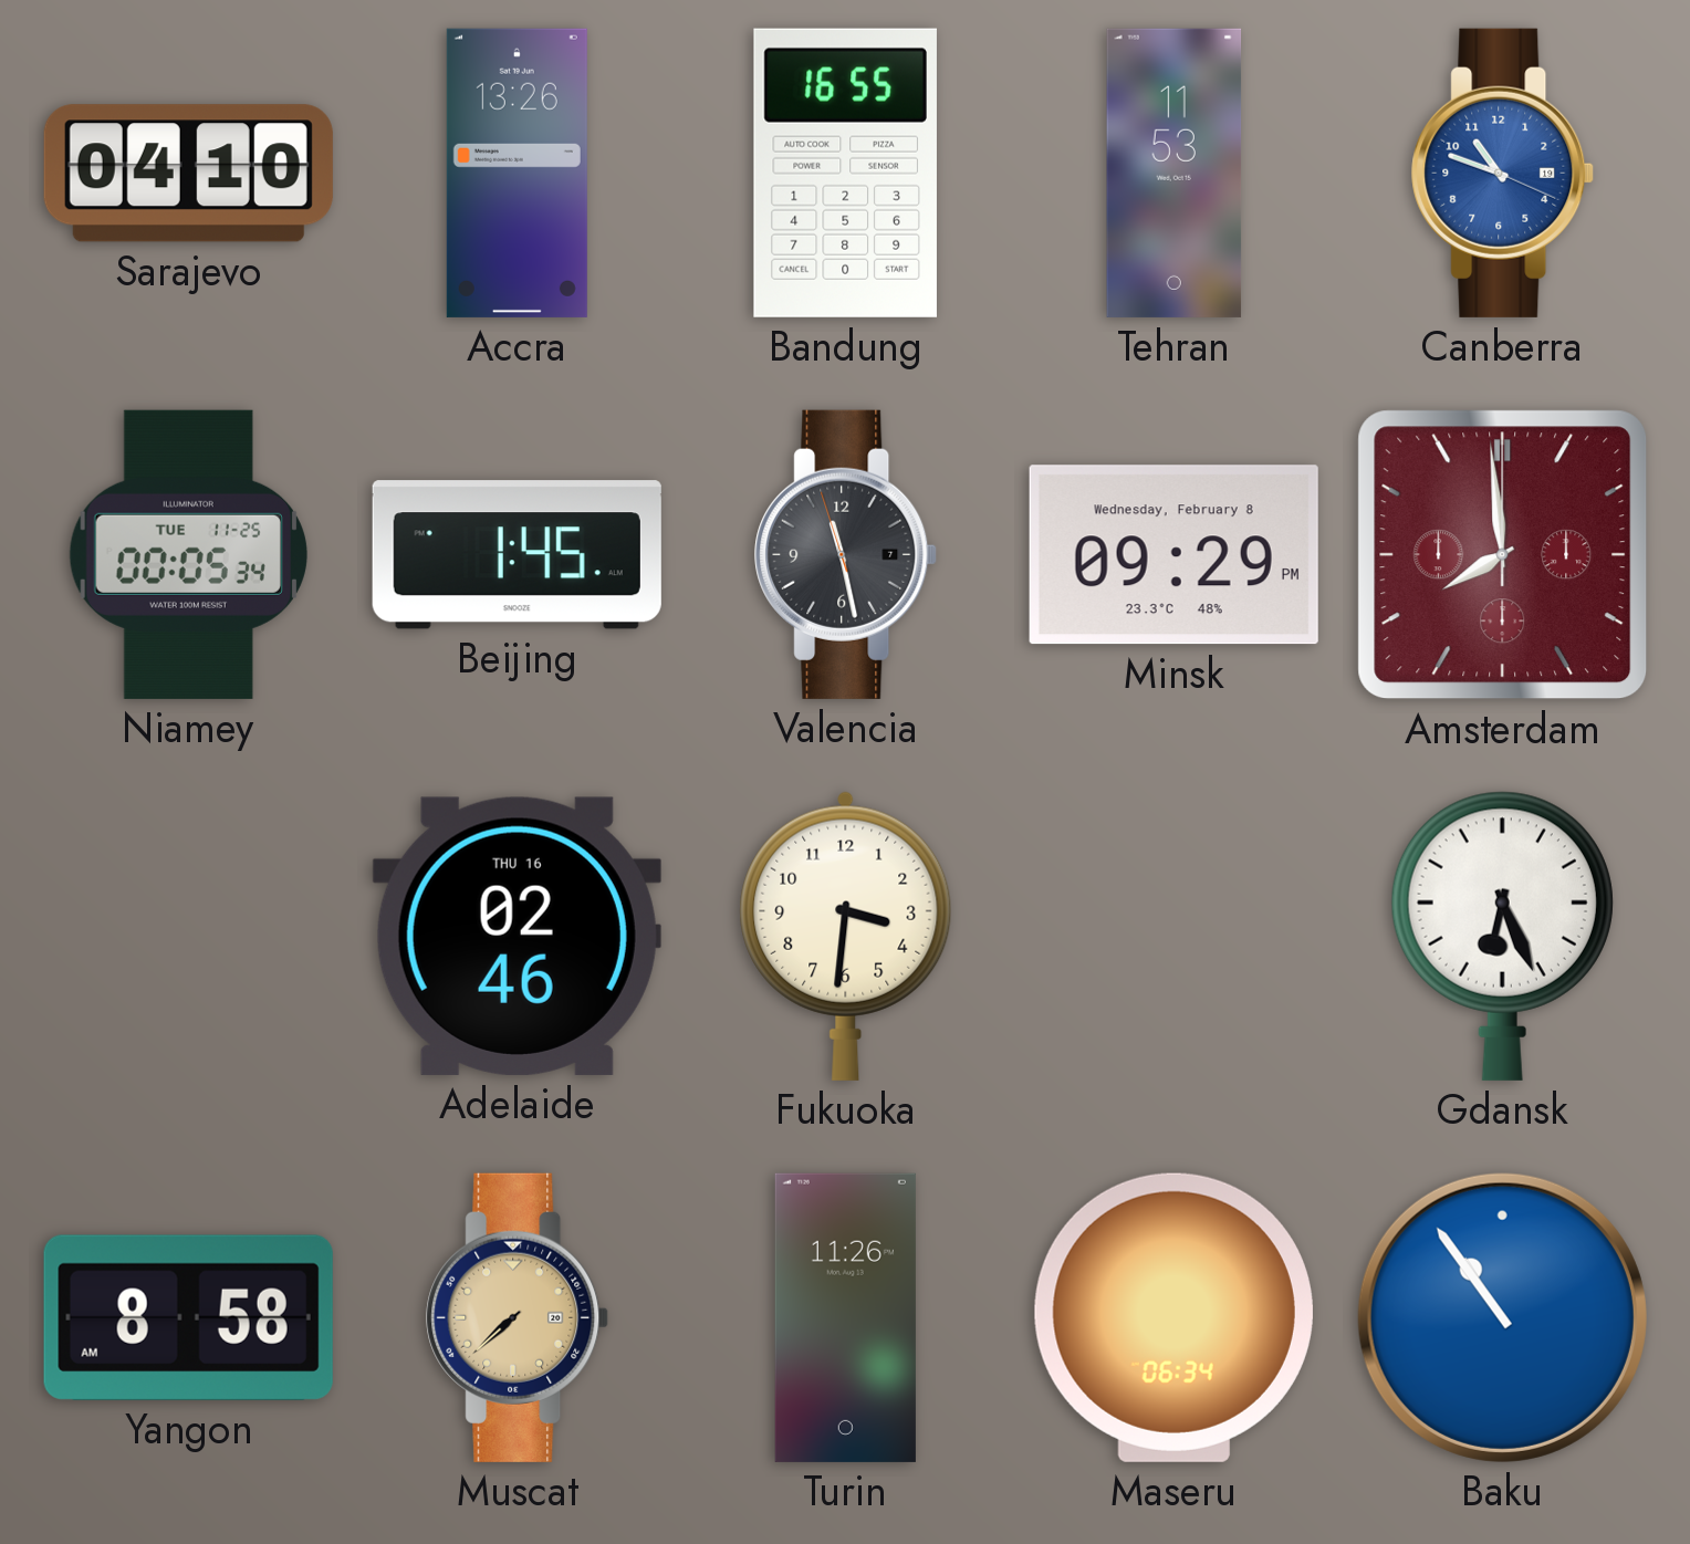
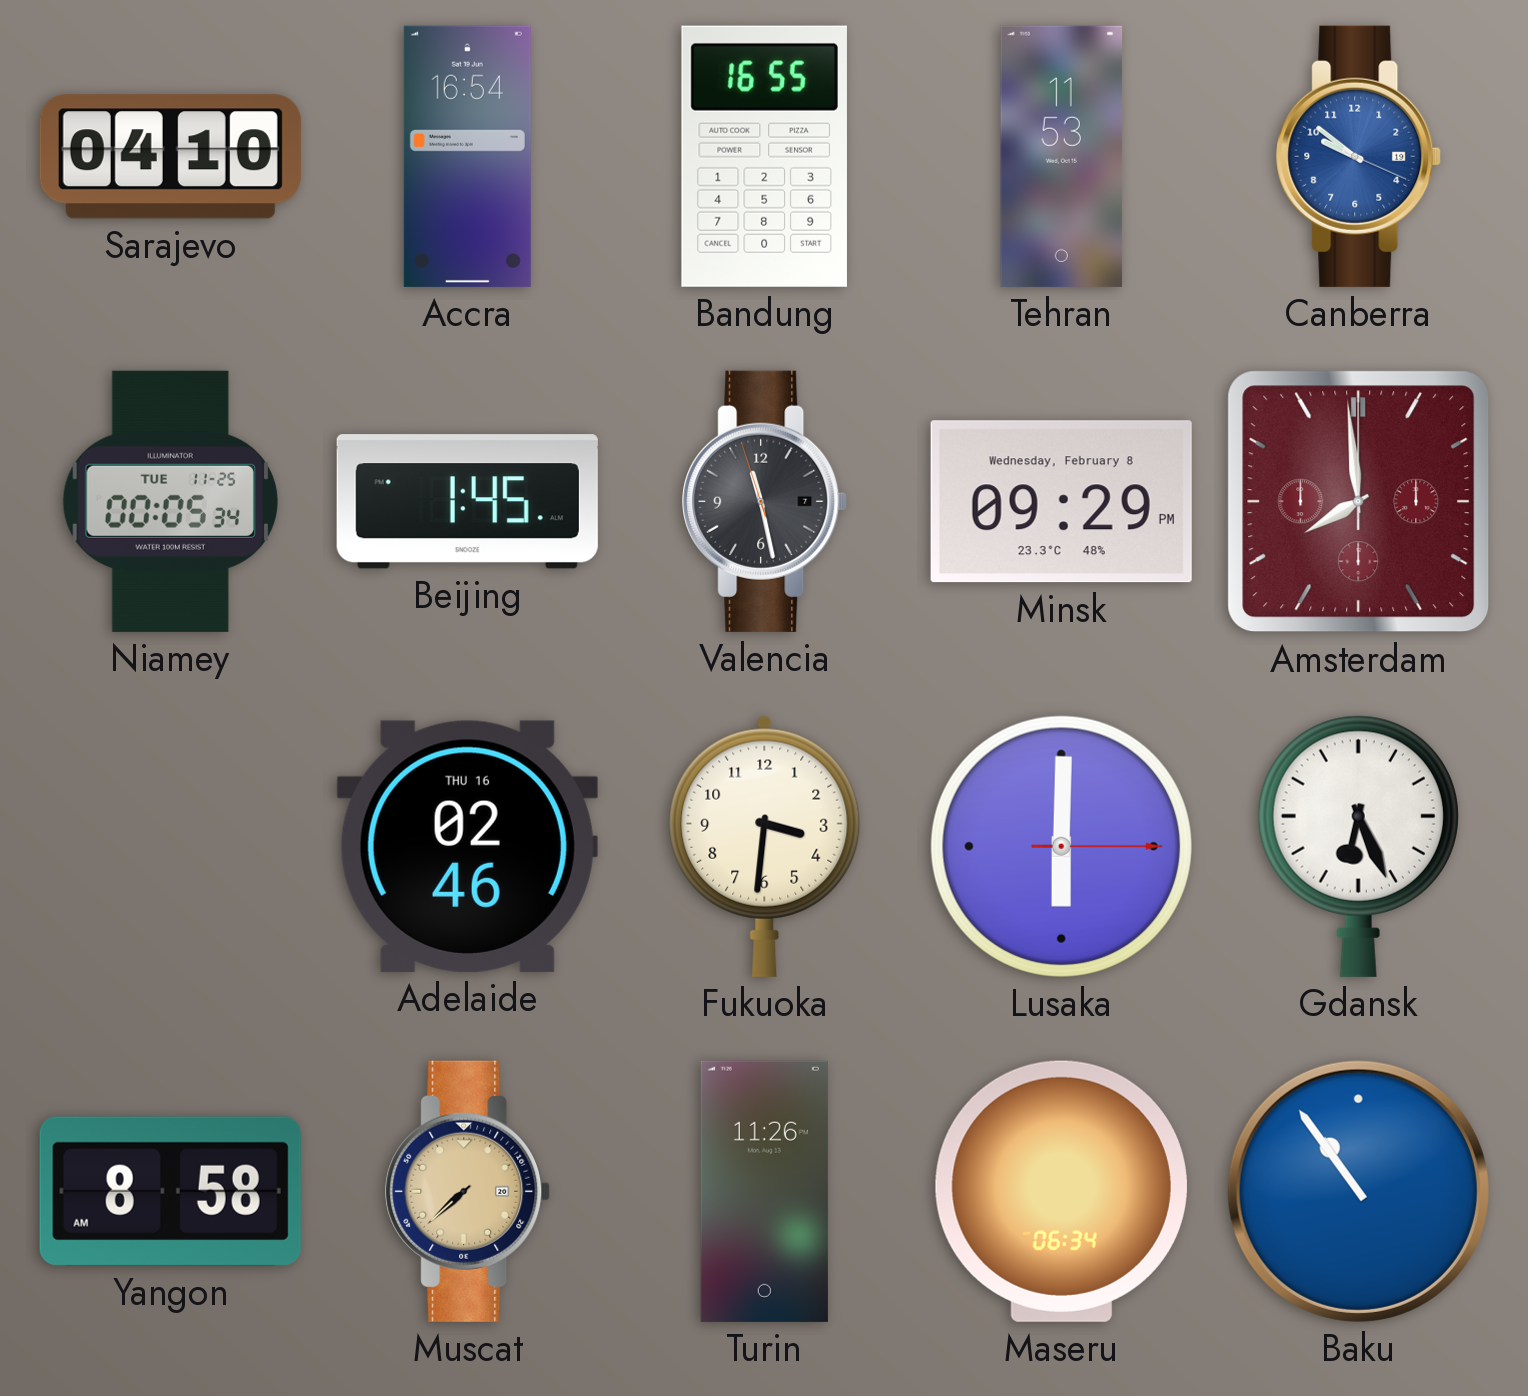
Accra: 13:26 -> 16:54 (467, 156)
Canberra: 10:48 -> 9:51 (1359, 156)
Lusaka: none -> 6:00 (1061, 846)
